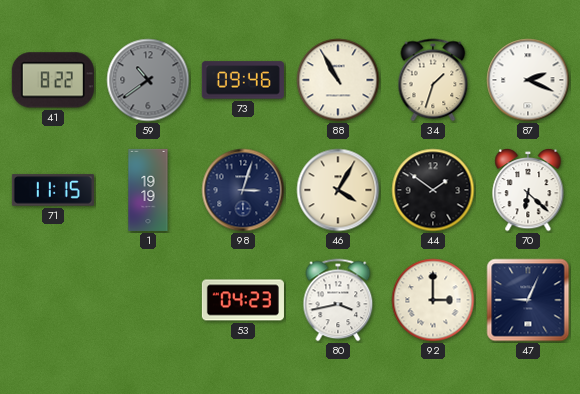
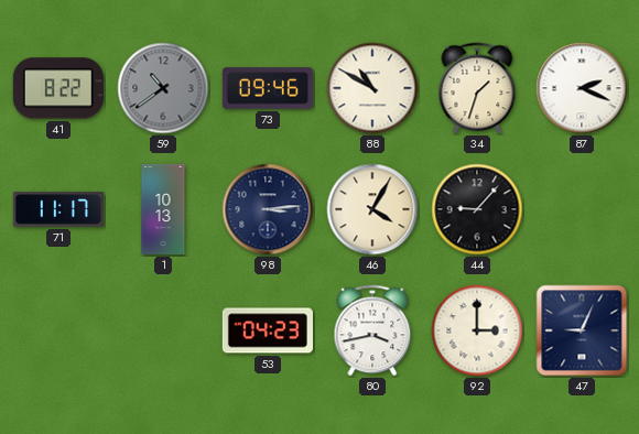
88: 10:55 -> 10:50 (372, 88)
71: 11:15 -> 11:17 (58, 209)
1: 19:19 -> 10:13 (163, 209)
98: 3:03 -> 3:14 (268, 209)
44: 1:51 -> 9:07 (477, 209)
70: 6:22 -> none (528, 190)
